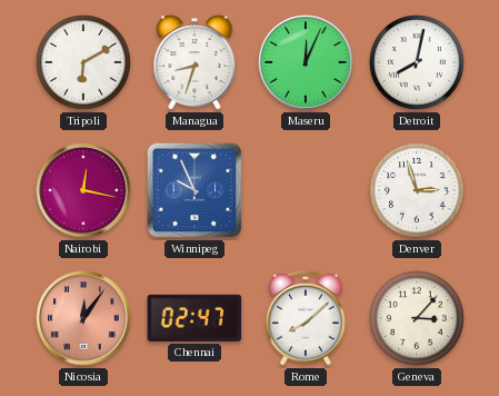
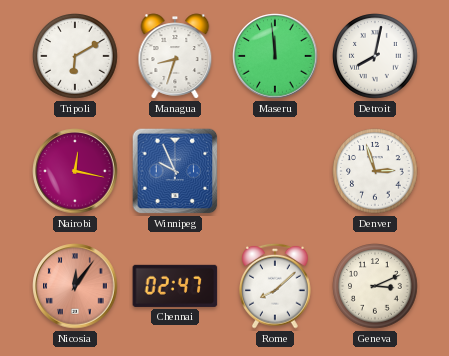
Maseru: 12:04 -> 11:59 (275, 56)
Geneva: 3:07 -> 3:11 (375, 286)
